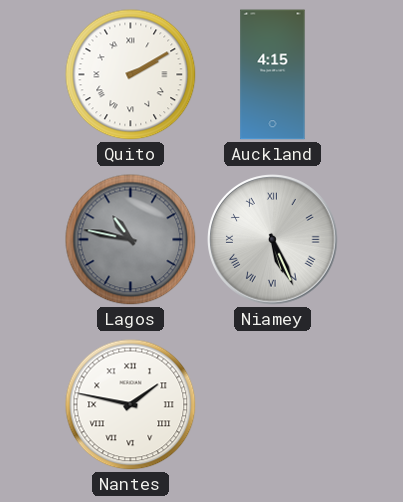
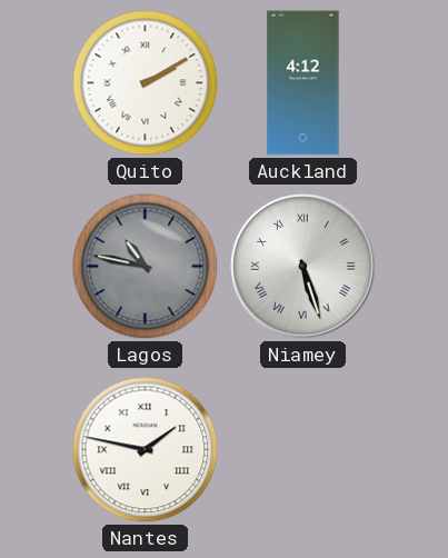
Auckland: 4:15 -> 4:12 (303, 83)
Niamey: 5:26 -> 5:27 (303, 267)
